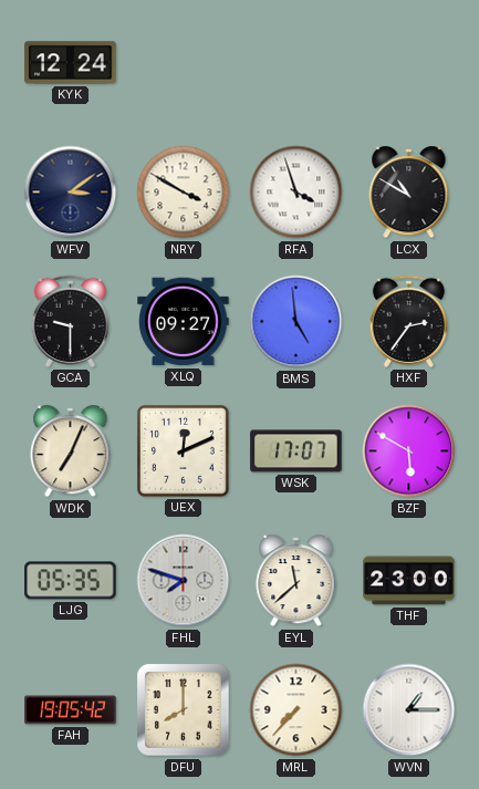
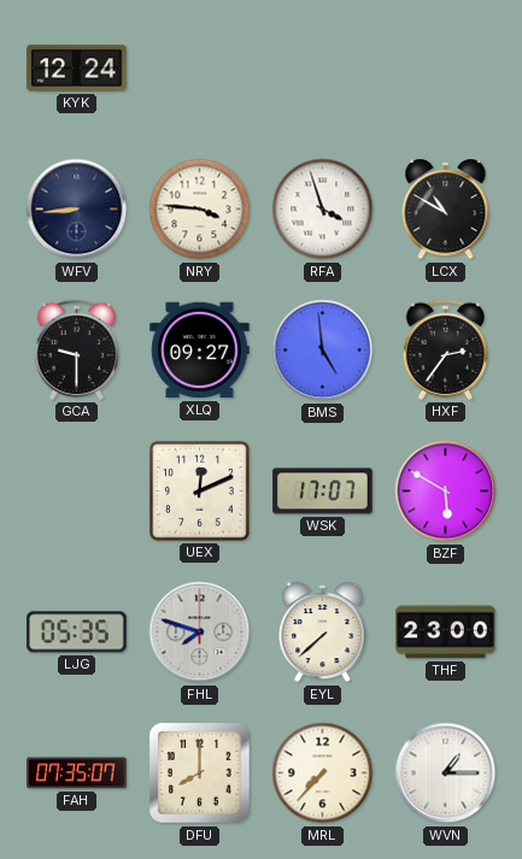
WFV: 3:09 -> 8:44 (77, 210)
NRY: 3:50 -> 3:46 (200, 210)
WDK: 7:04 -> none (71, 451)
EYL: 11:38 -> 7:38 (323, 633)
FAH: 19:05 -> 07:35 (77, 773)
